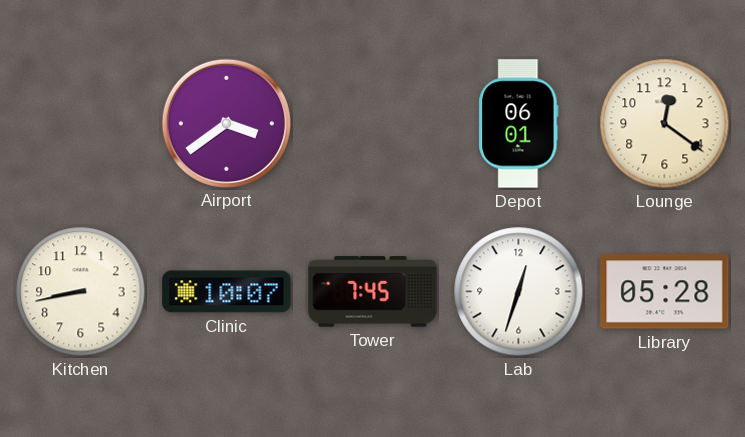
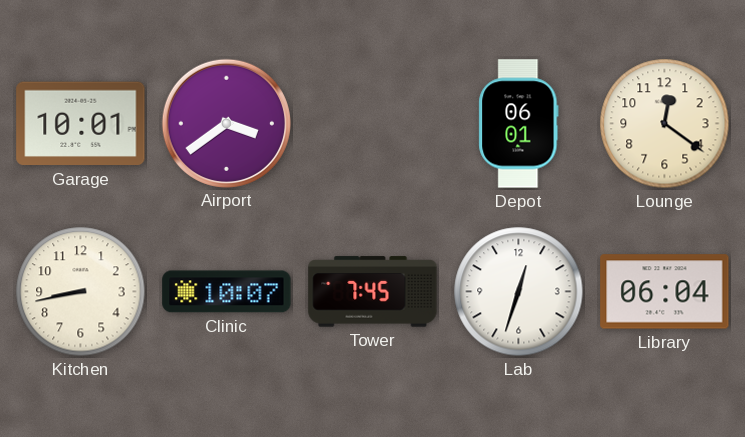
Garage: none -> 10:01 (81, 124)
Library: 05:28 -> 06:04 (665, 292)
